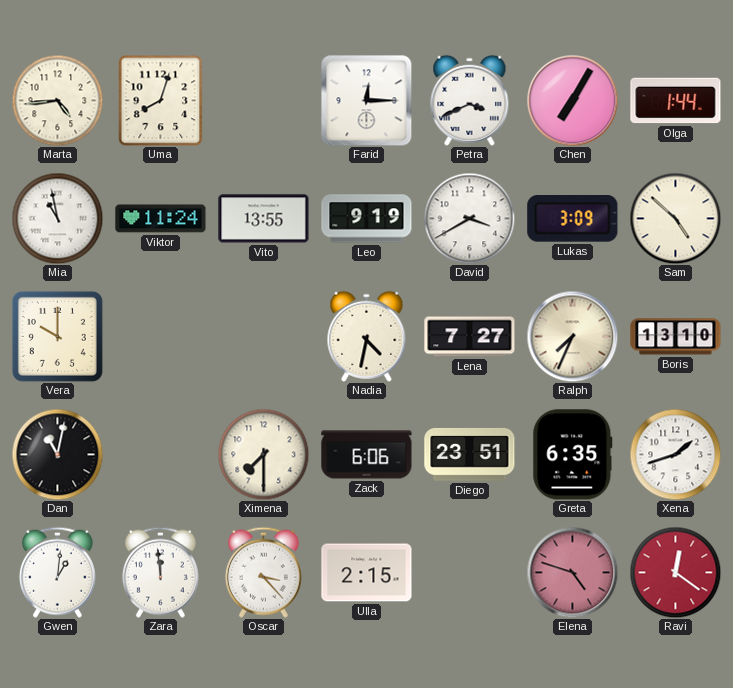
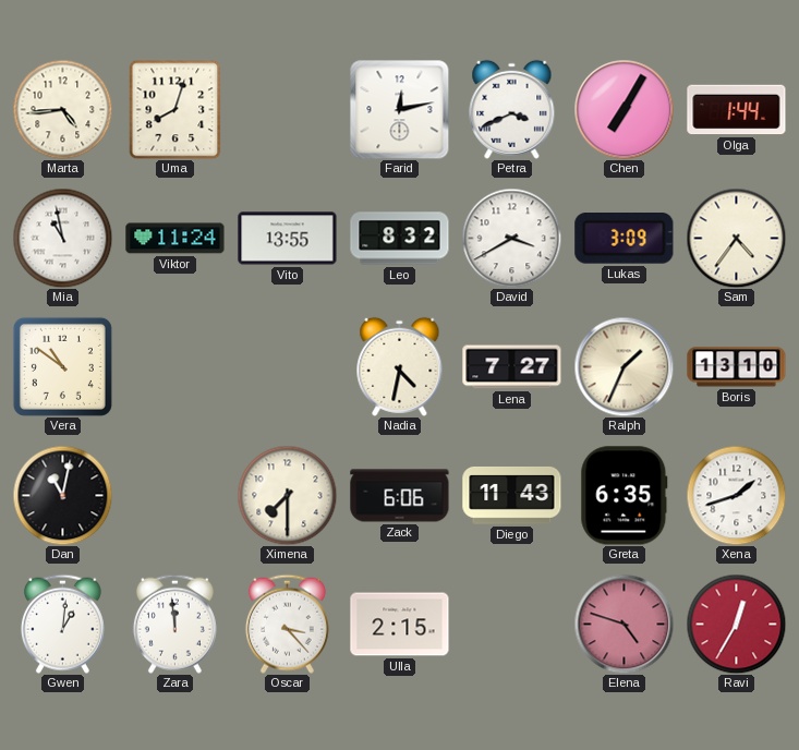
Farid: 12:15 -> 12:13 (399, 109)
Leo: 9:19 -> 8:32 (400, 239)
Sam: 4:52 -> 4:36 (736, 238)
Vera: 10:00 -> 10:51 (62, 366)
Ralph: 7:34 -> 1:34 (624, 366)
Diego: 23:51 -> 11:43 (512, 495)
Ravi: 12:21 -> 12:35 (736, 624)
